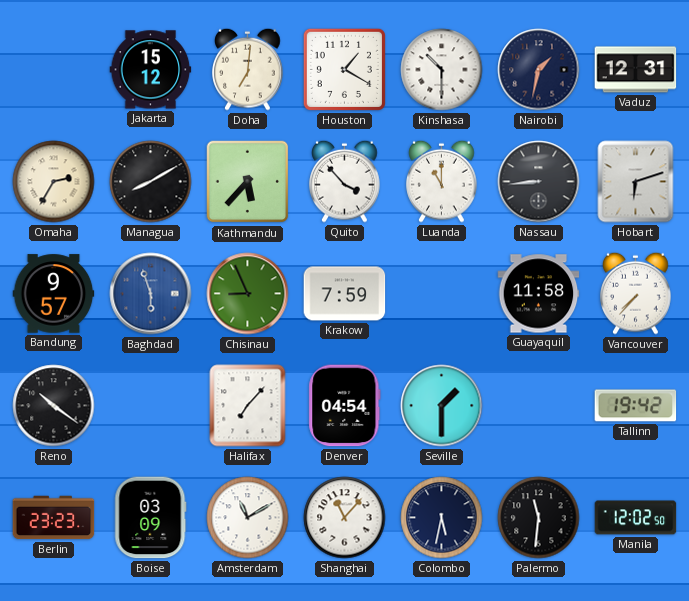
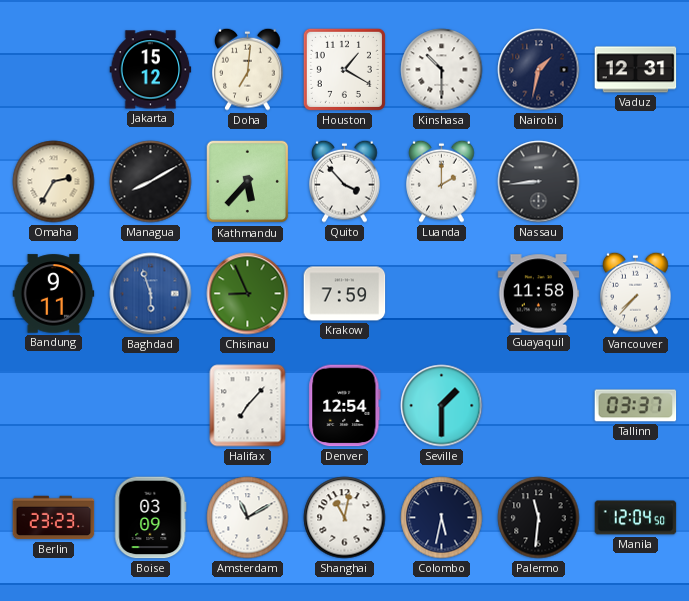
Luanda: 11:00 -> 2:00 (442, 181)
Hobart: 6:12 -> none (636, 182)
Bandung: 9:57 -> 9:11 (54, 294)
Reno: 10:21 -> none (54, 406)
Denver: 04:54 -> 12:54 (345, 406)
Tallinn: 19:42 -> 03:37 (636, 406)
Shanghai: 11:07 -> 11:02 (345, 518)
Manila: 12:02 -> 12:04 (636, 518)
